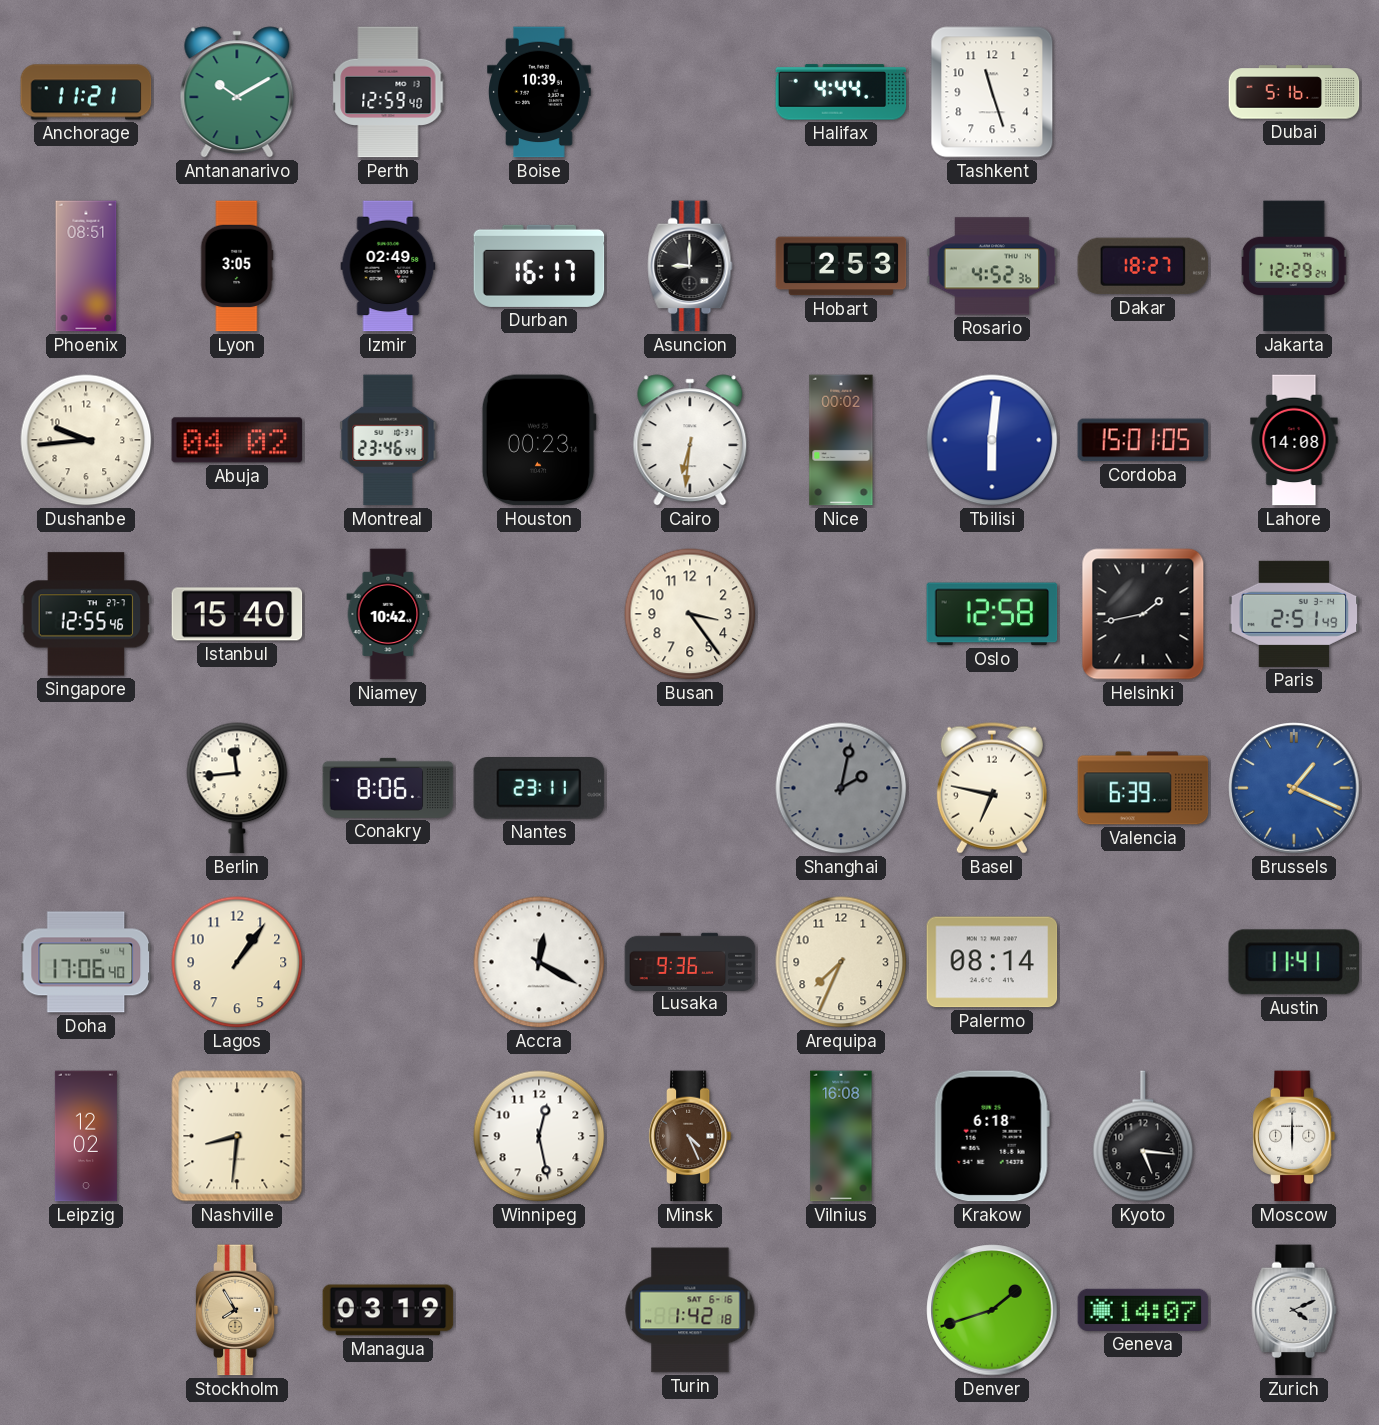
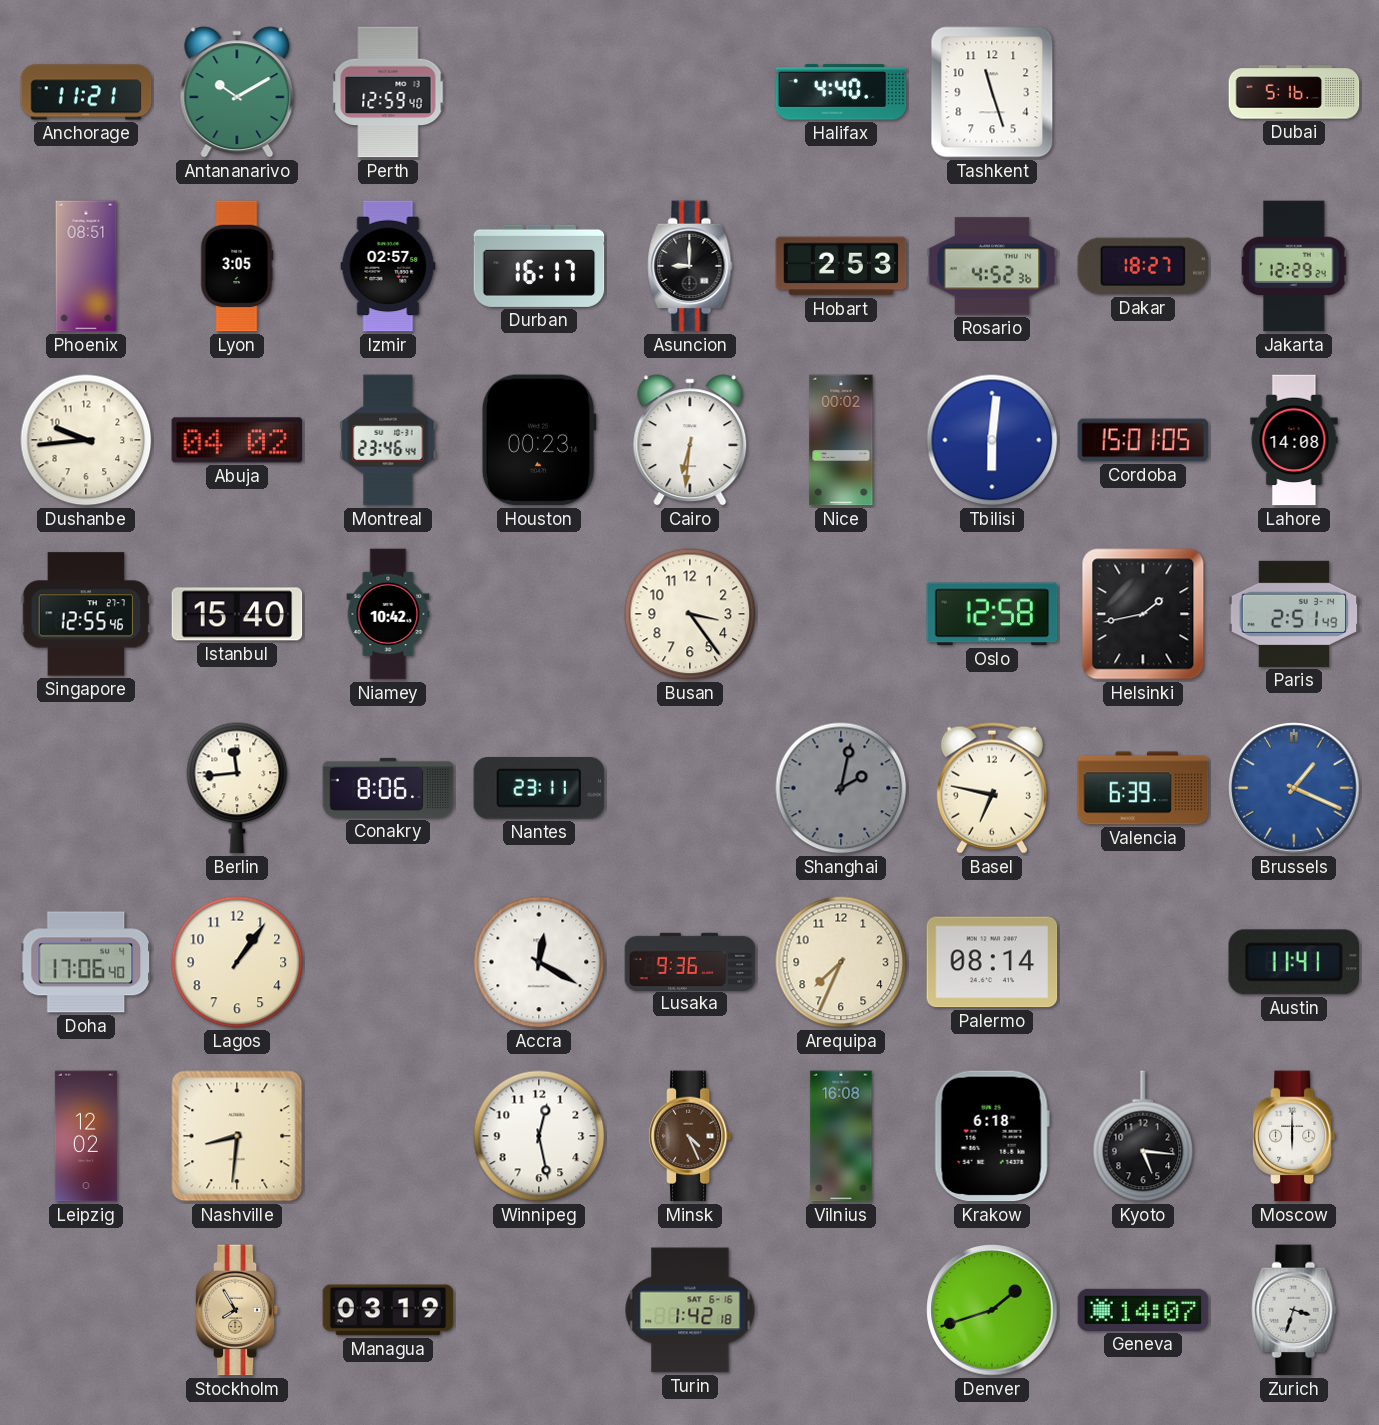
Boise: 10:39 -> none (539, 92)
Halifax: 4:44 -> 4:40 (841, 92)
Izmir: 02:49 -> 02:57 (388, 266)
Zurich: 4:11 -> 3:33 (1294, 1310)
